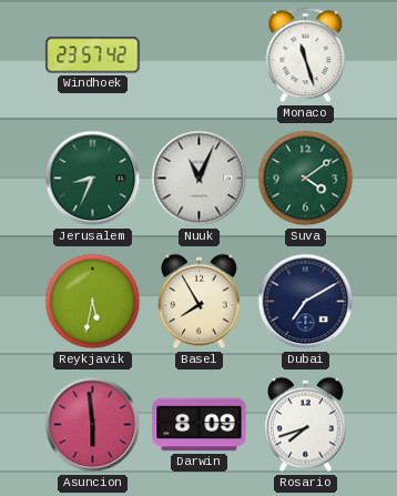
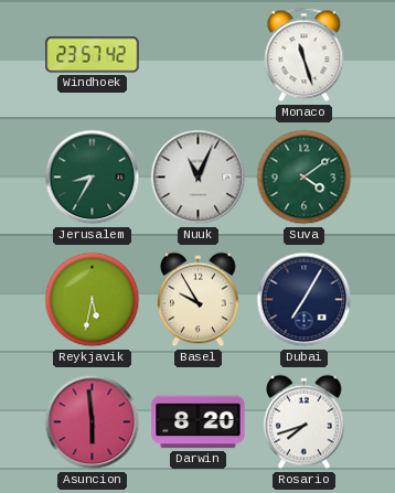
Jerusalem: 8:34 -> 8:35 (93, 178)
Basel: 7:55 -> 9:55 (199, 300)
Dubai: 7:10 -> 7:05 (305, 300)
Darwin: 8:09 -> 8:20 (199, 422)
